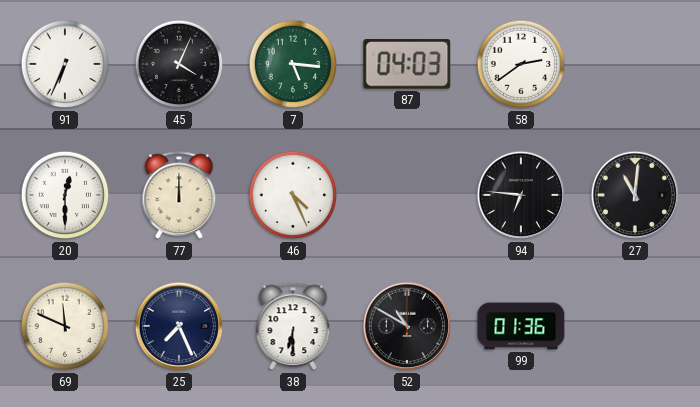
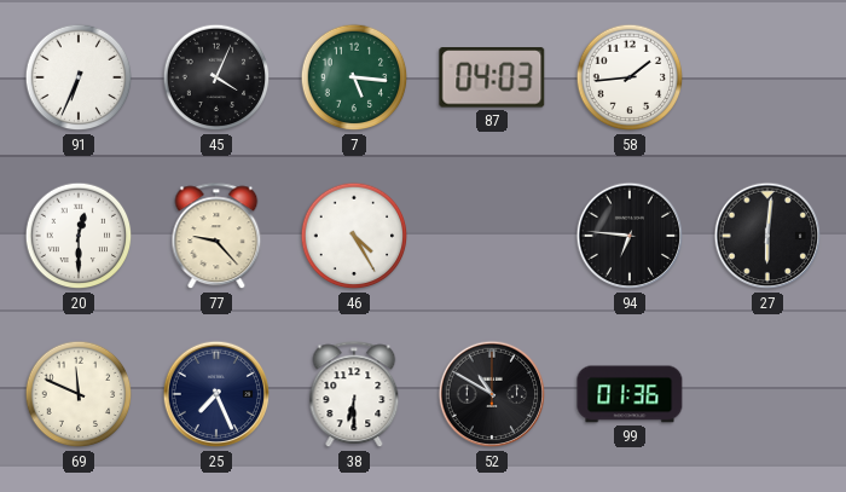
58: 2:39 -> 1:44 (630, 77)
77: 12:00 -> 9:23 (216, 237)
46: 4:26 -> 4:25 (354, 236)
27: 11:01 -> 6:01 (767, 236)
